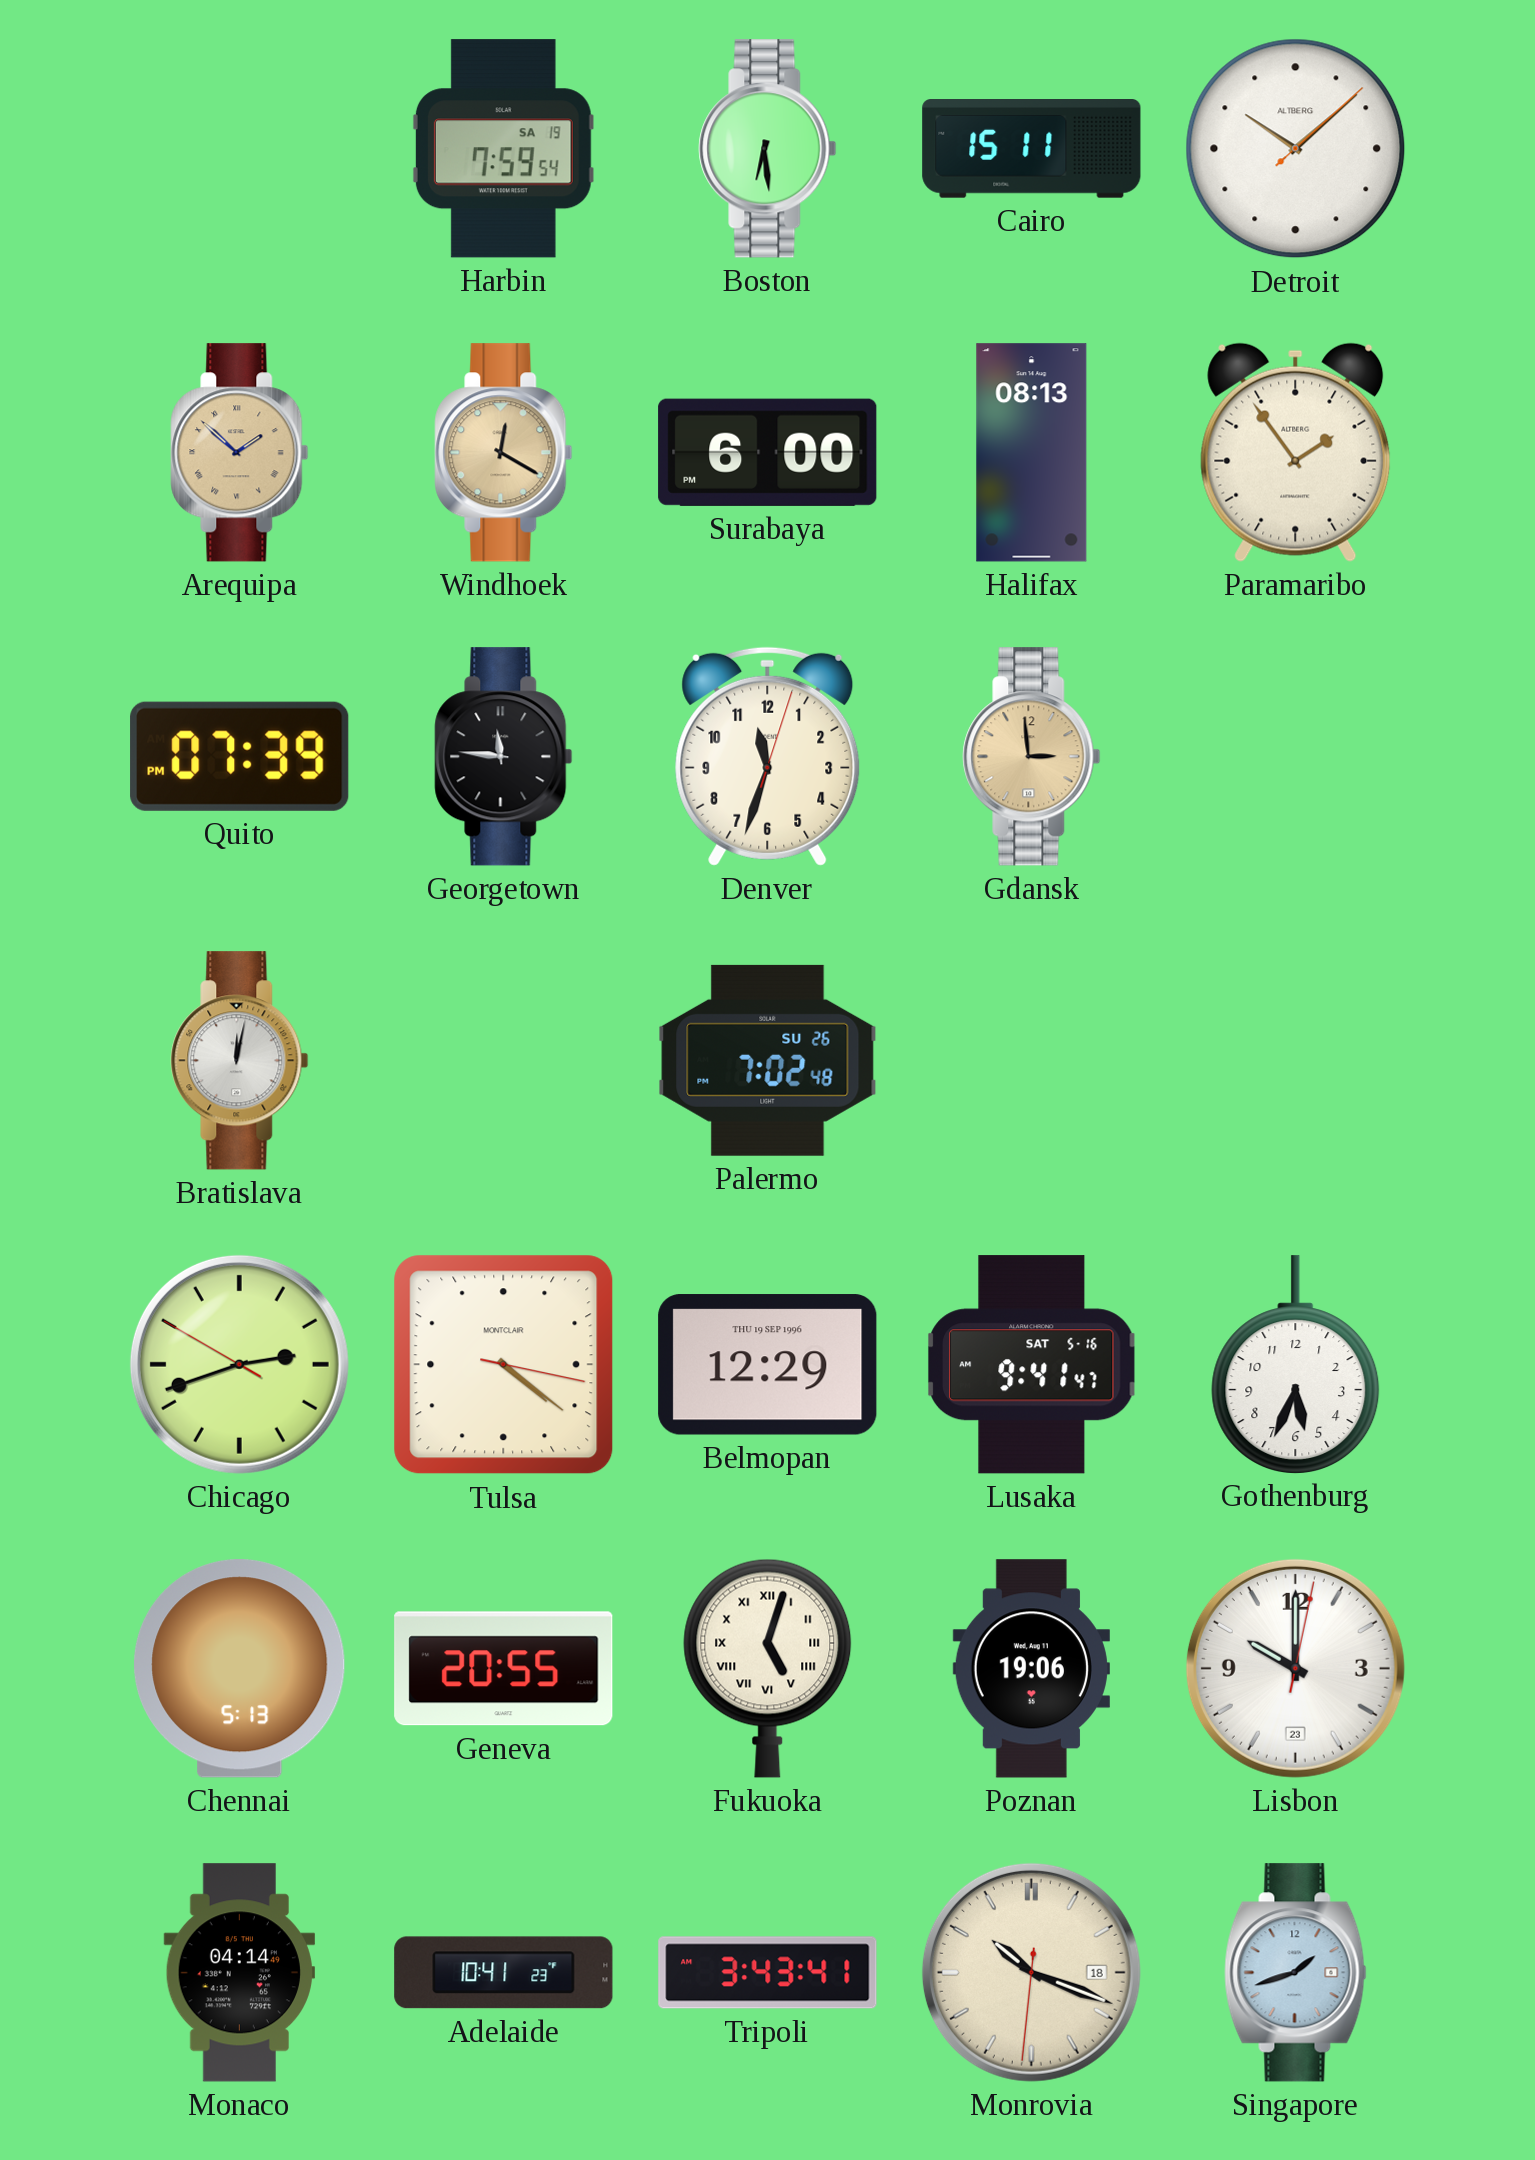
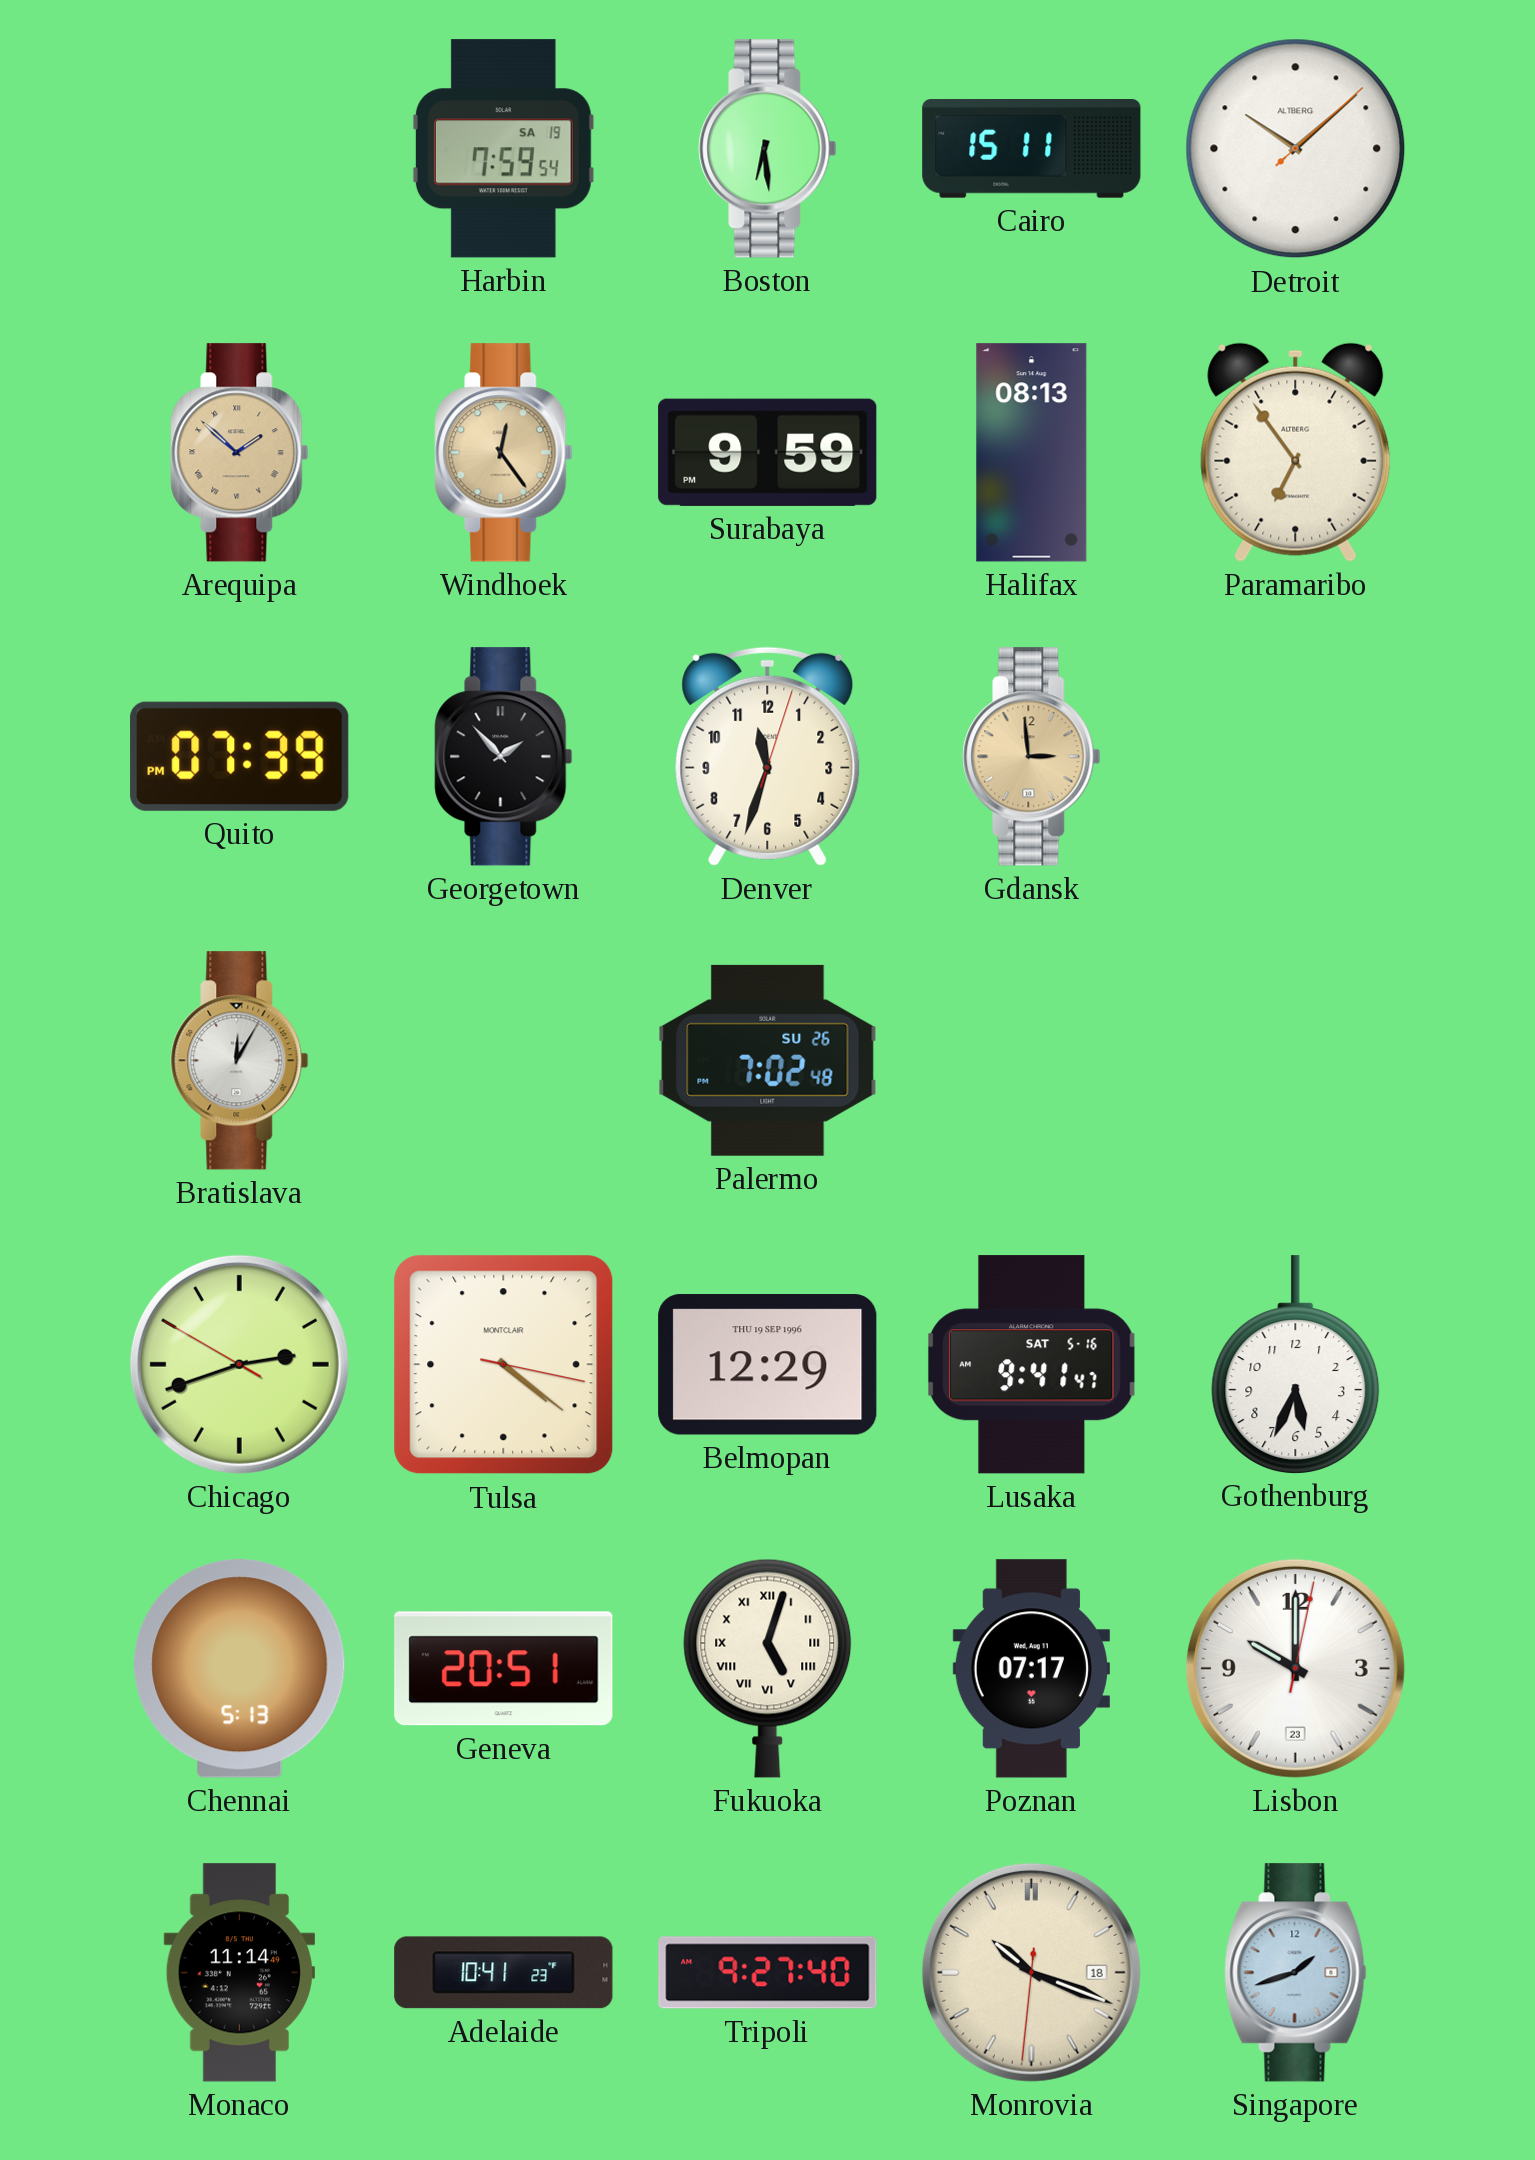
Windhoek: 12:20 -> 12:24 (504, 453)
Surabaya: 6:00 -> 9:59 (768, 452)
Paramaribo: 1:54 -> 6:54 (1296, 452)
Georgetown: 11:46 -> 1:53 (504, 757)
Bratislava: 12:02 -> 12:05 (240, 1061)
Geneva: 20:55 -> 20:51 (504, 1669)
Poznan: 19:06 -> 07:17 (1031, 1669)
Monaco: 04:14 -> 11:14 (239, 1973)
Tripoli: 3:43 -> 9:27 (768, 1973)
